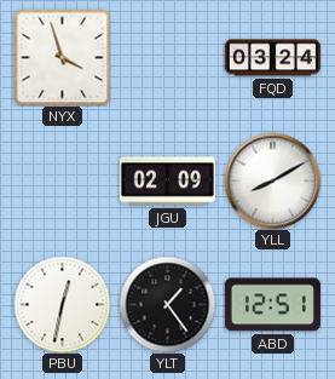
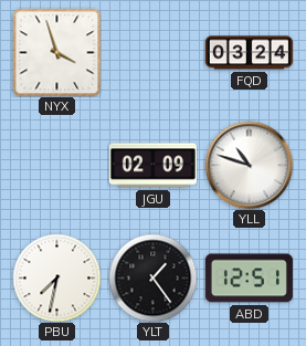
YLL: 8:10 -> 10:48 (249, 165)
PBU: 12:32 -> 7:32 (56, 277)
